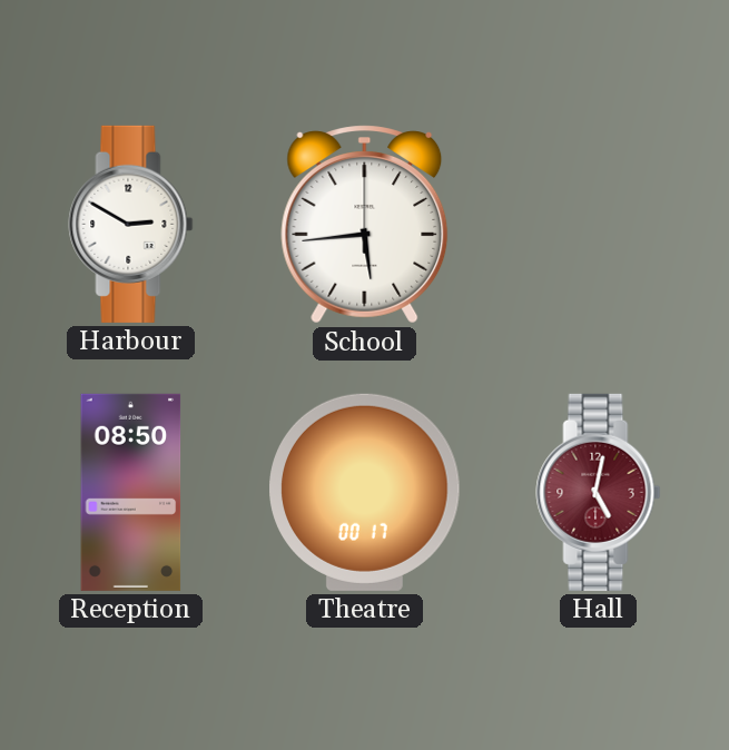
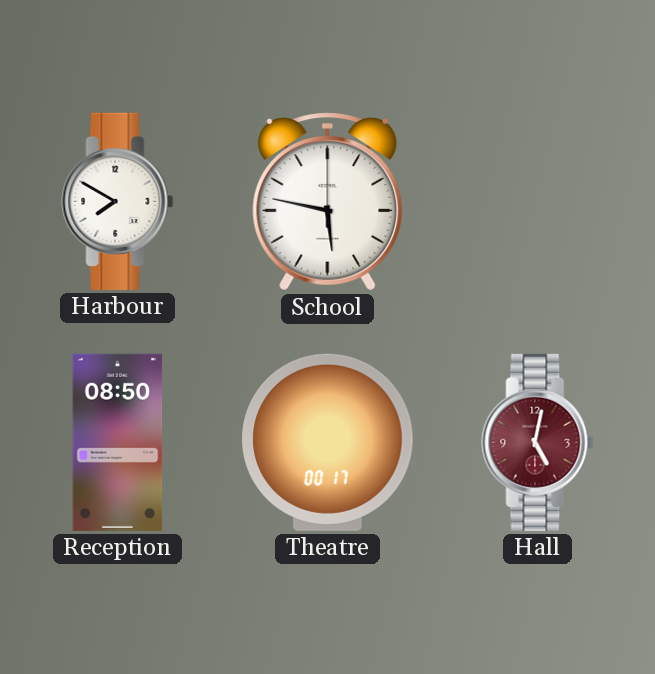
Harbour: 2:50 -> 7:50 (118, 201)
School: 5:44 -> 5:47 (328, 202)
